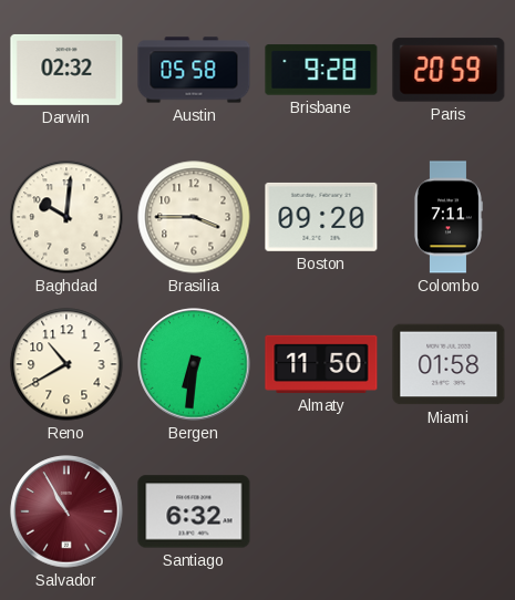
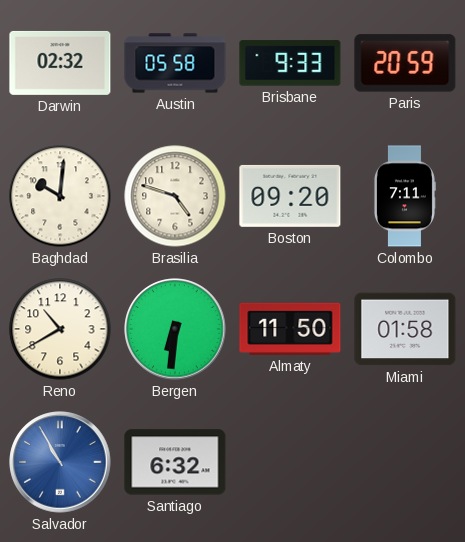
Brisbane: 9:28 -> 9:33 (290, 63)
Brasilia: 3:45 -> 4:48 (175, 196)
Salvador dial: burgundy -> blue (60, 462)
